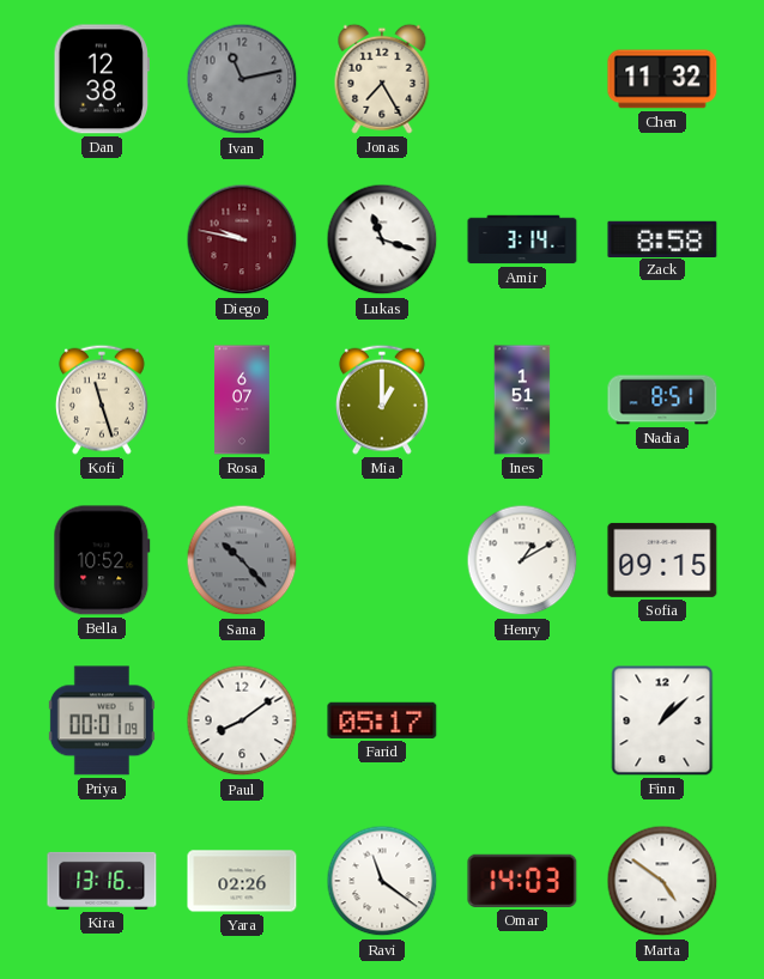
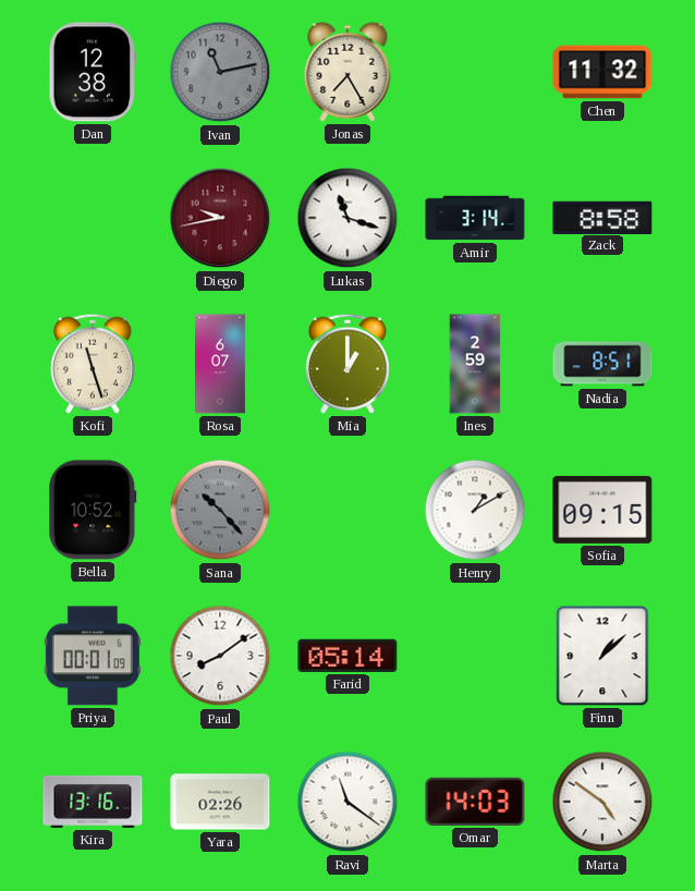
Diego: 9:47 -> 9:43 (220, 218)
Ines: 1:51 -> 2:59 (475, 364)
Farid: 05:17 -> 05:14 (347, 656)
